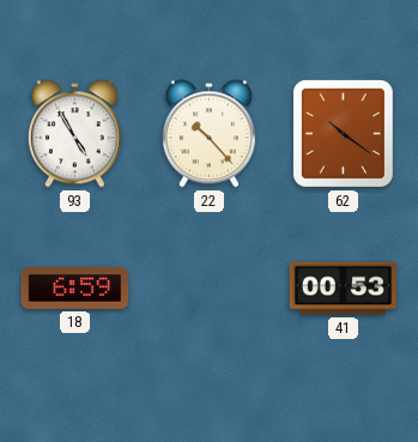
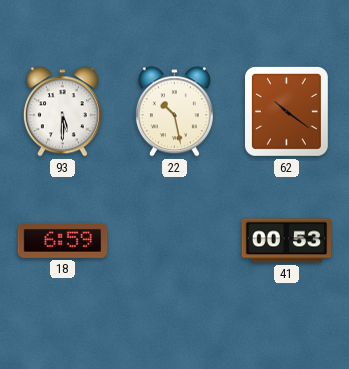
93: 4:55 -> 5:30 (62, 112)
22: 10:23 -> 10:28 (174, 112)
